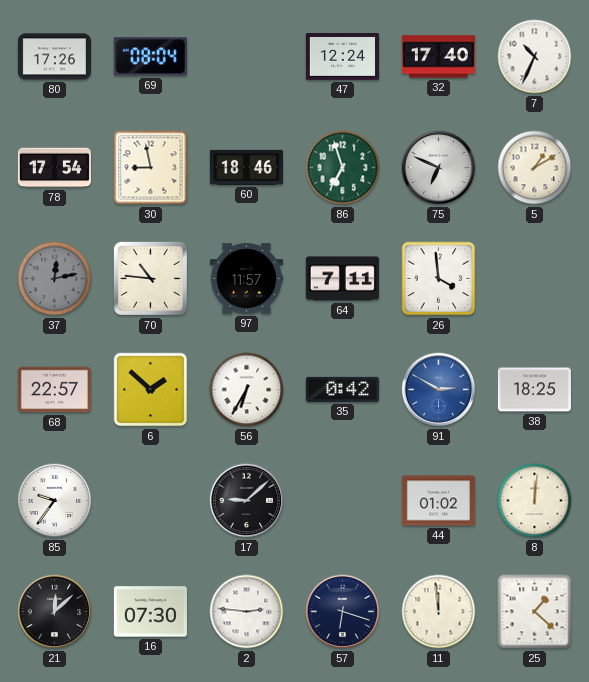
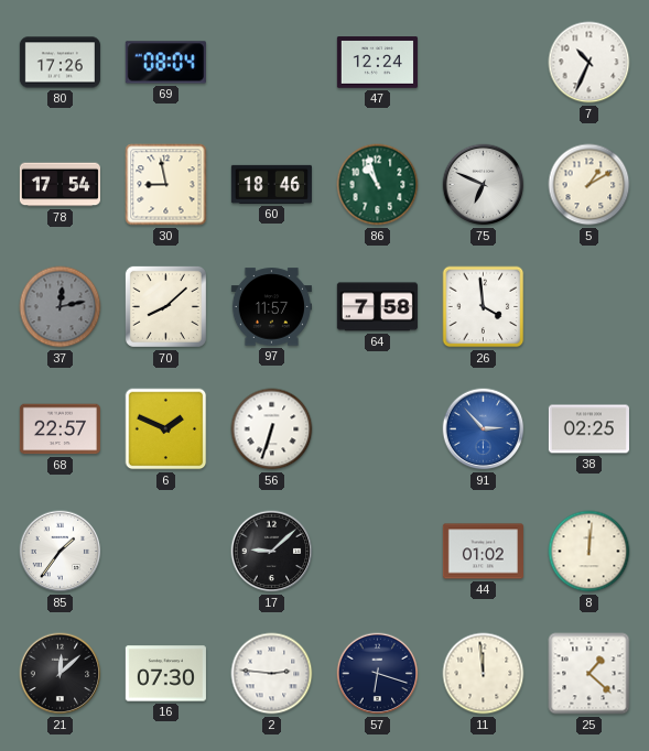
32: 17:40 -> none (438, 57)
86: 6:57 -> 10:57 (378, 185)
70: 10:46 -> 8:08 (165, 306)
64: 7:11 -> 7:58 (377, 307)
6: 1:52 -> 1:49 (166, 429)
56: 6:35 -> 6:33 (272, 429)
35: 0:42 -> none (342, 389)
91: 2:50 -> 2:53 (484, 429)
38: 18:25 -> 02:25 (588, 429)
85: 9:36 -> 1:36 (61, 552)
